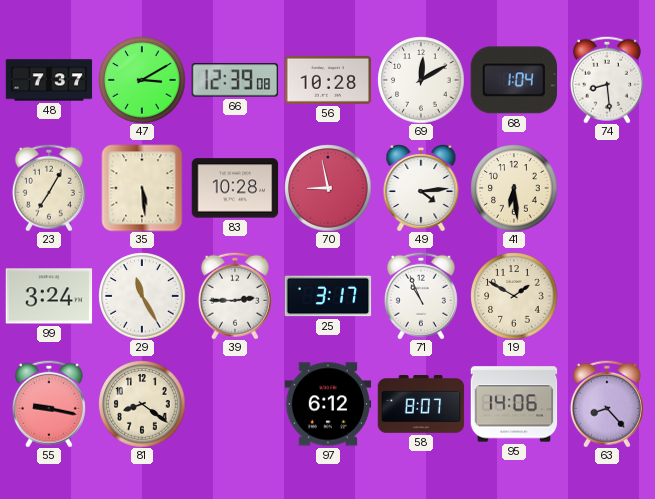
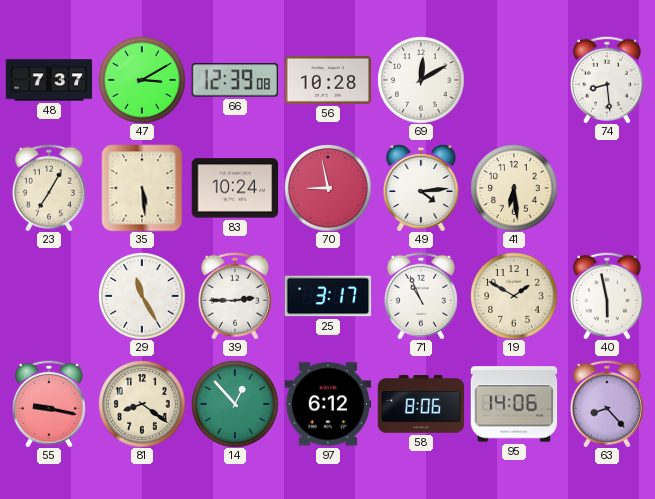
68: 1:04 -> none (513, 80)
83: 10:28 -> 10:24 (235, 188)
99: 3:24 -> none (49, 296)
40: none -> 5:58 (607, 296)
14: none -> 12:53 (235, 404)
58: 8:07 -> 8:06 (421, 404)
